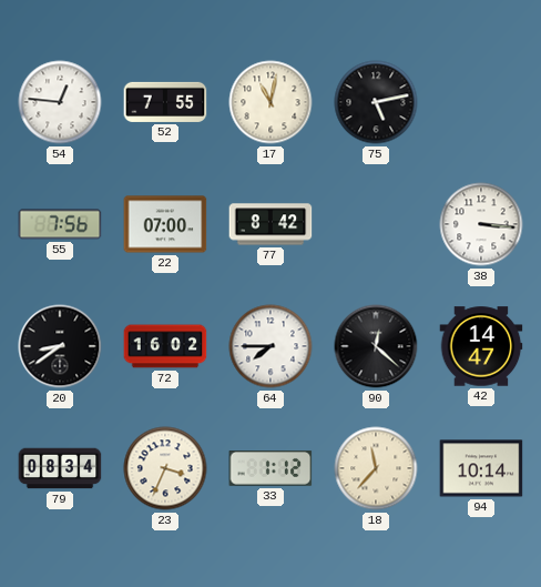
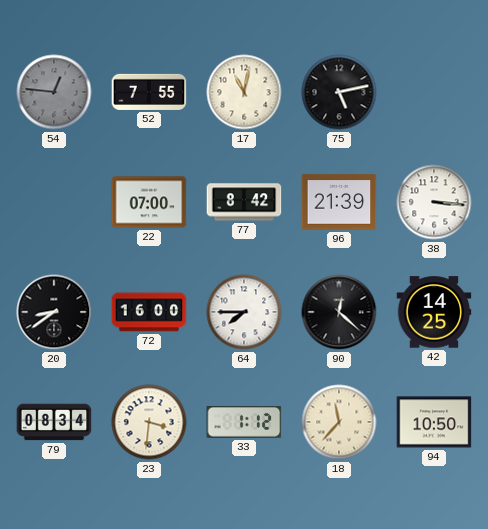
54 dial: white -> grey (54, 92)
55: 7:56 -> none (60, 224)
96: none -> 21:39 (339, 202)
72: 16:02 -> 16:00 (149, 312)
42: 14:47 -> 14:25 (434, 312)
23: 3:34 -> 3:31 (149, 422)
94: 10:14 -> 10:50 (434, 422)
